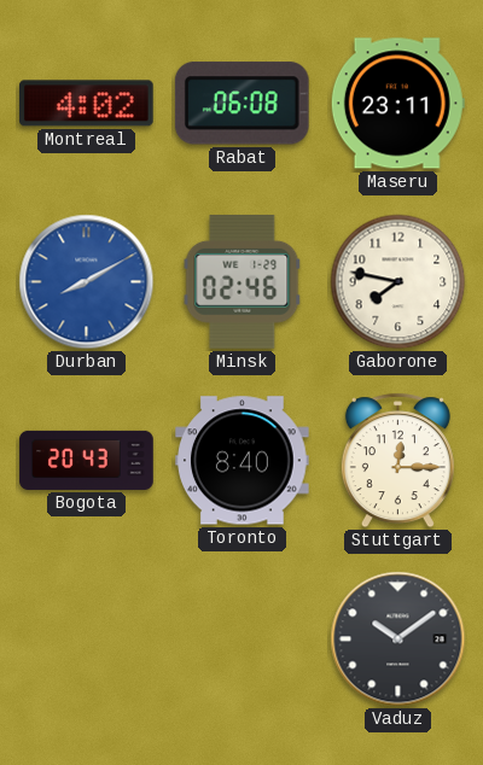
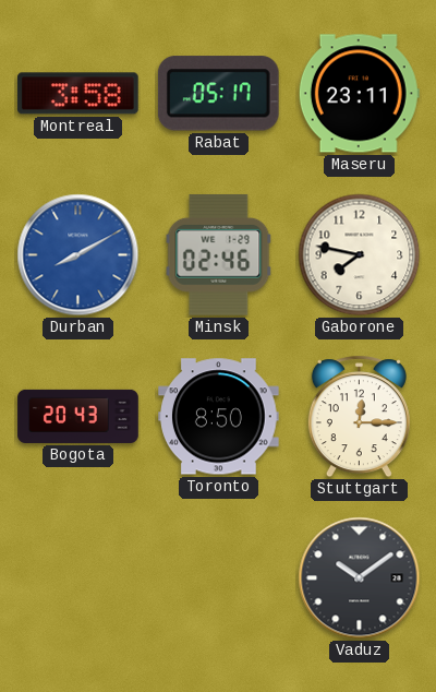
Montreal: 4:02 -> 3:58 (78, 94)
Rabat: 06:08 -> 05:17 (218, 94)
Toronto: 8:40 -> 8:50 (219, 417)
